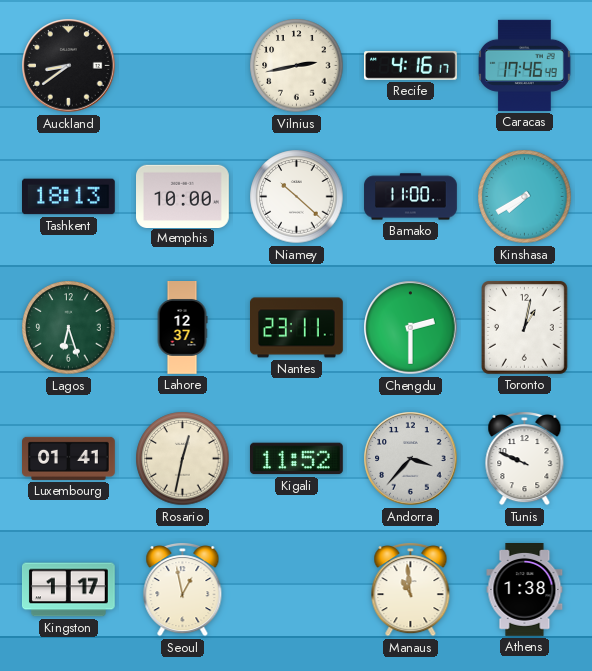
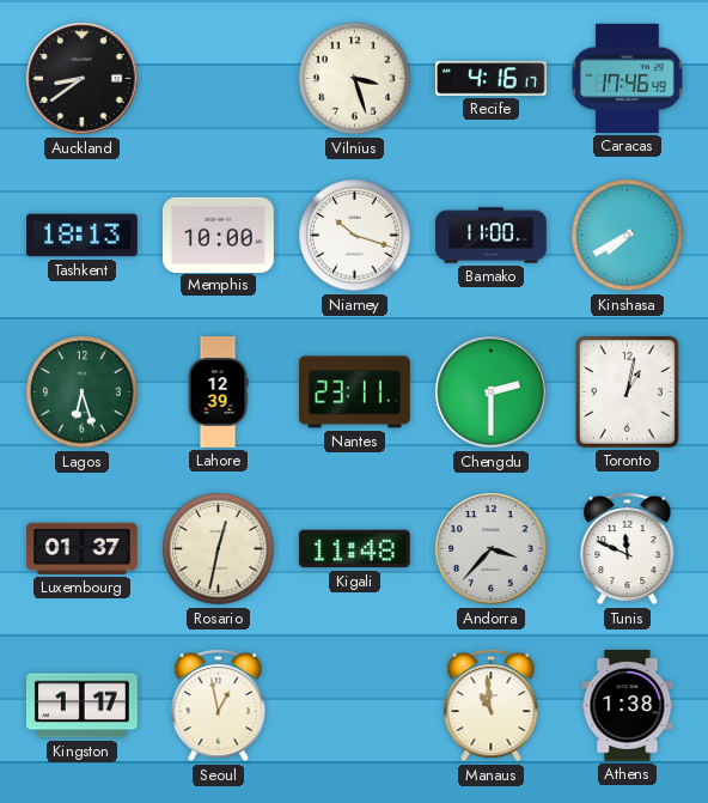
Vilnius: 2:43 -> 3:27 (355, 79)
Niamey: 10:22 -> 10:18 (355, 236)
Lahore: 12:37 -> 12:39 (218, 393)
Luxembourg: 01:41 -> 01:37 (83, 548)
Kigali: 11:52 -> 11:48 (354, 549)
Tunis: 9:49 -> 11:49 (628, 549)
